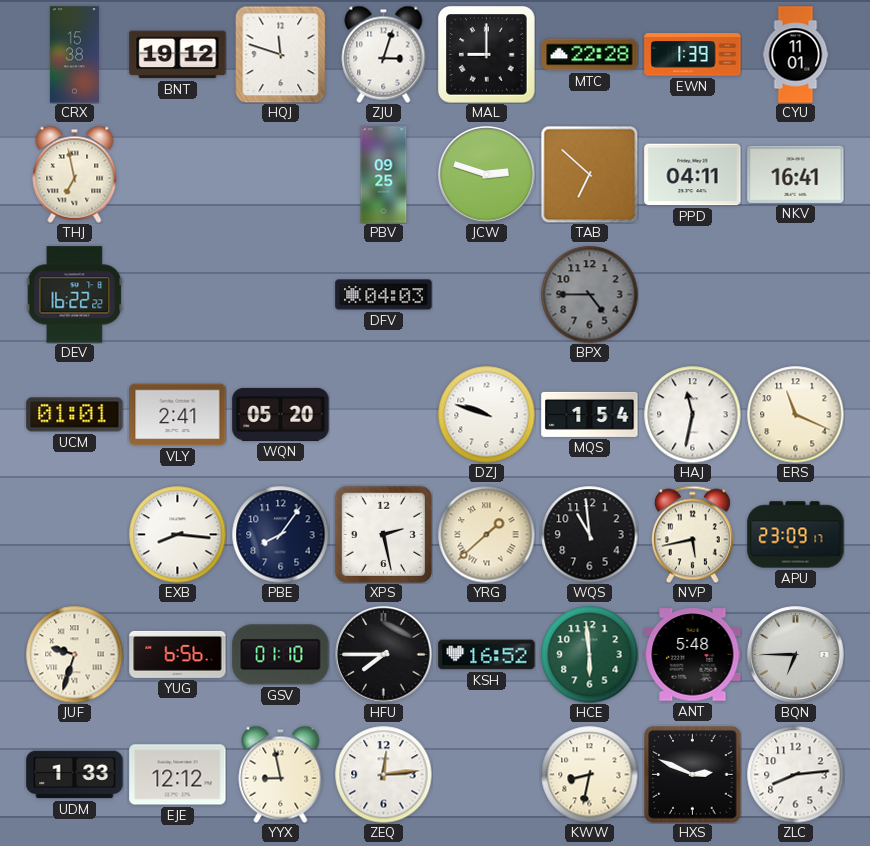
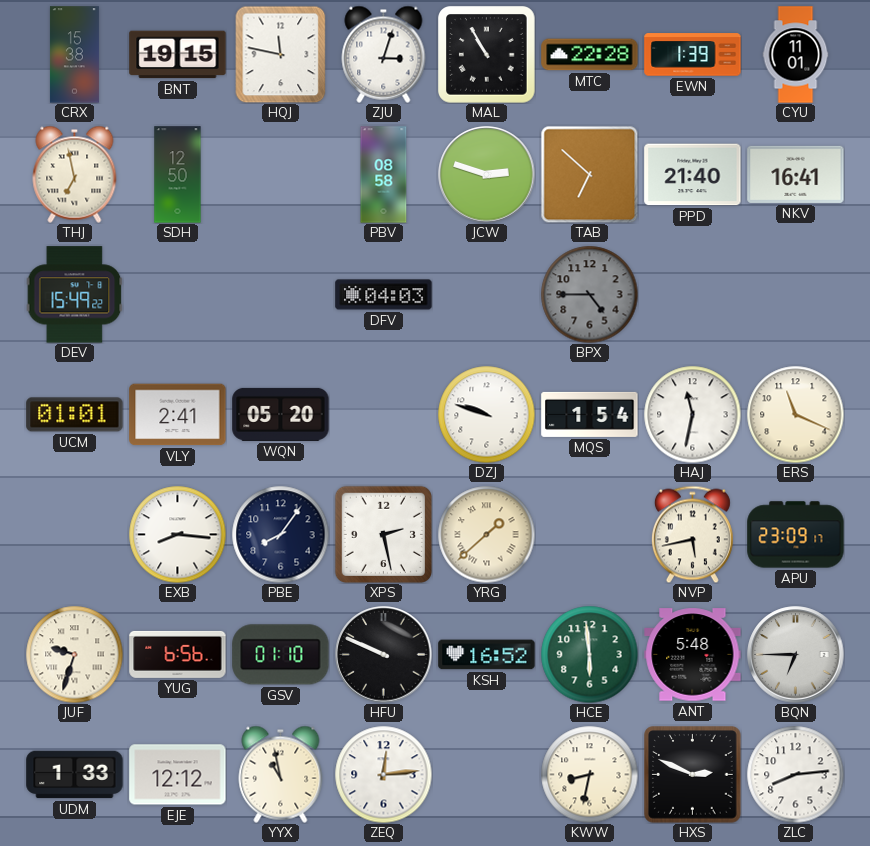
BNT: 19:12 -> 19:15 (178, 55)
HQJ: 11:48 -> 11:47 (281, 54)
MAL: 9:00 -> 10:55 (487, 55)
SDH: none -> 12:50 (178, 175)
PBV: 09:25 -> 08:58 (384, 175)
PPD: 04:11 -> 21:40 (693, 175)
DEV: 16:22 -> 15:49 (74, 295)
WQS: 10:59 -> none (589, 534)
HFU: 7:45 -> 9:49 (384, 655)
YYX: 8:58 -> 10:58 (281, 774)
